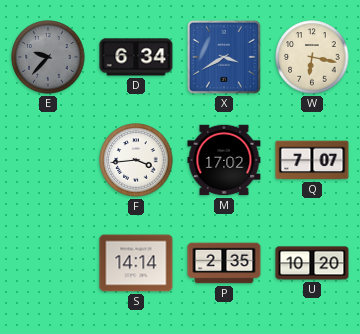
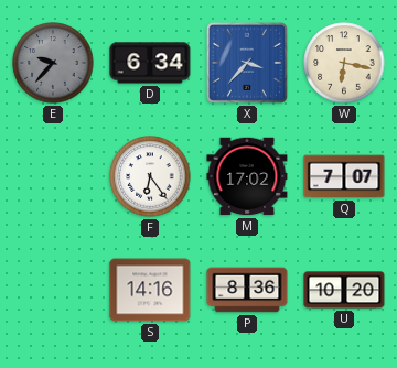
X: 3:40 -> 3:37 (247, 63)
F: 3:44 -> 6:24 (150, 176)
S: 14:14 -> 14:16 (150, 290)
P: 2:35 -> 8:36 (247, 290)
